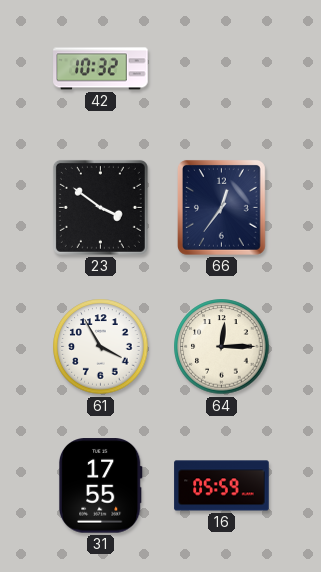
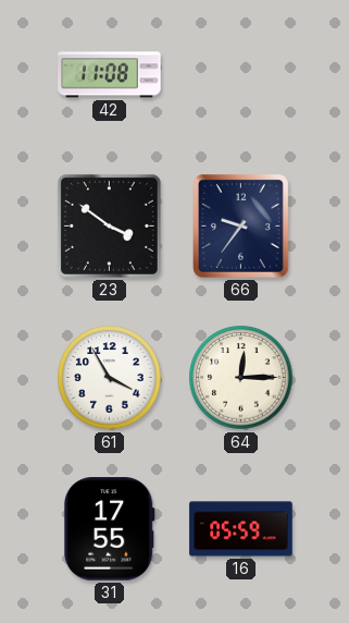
42: 10:32 -> 11:08 (110, 75)
66: 12:36 -> 9:36 (240, 225)
